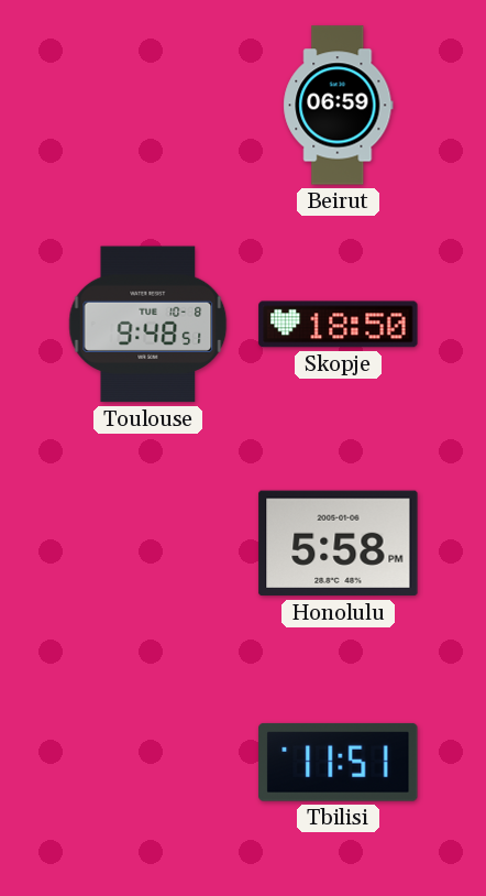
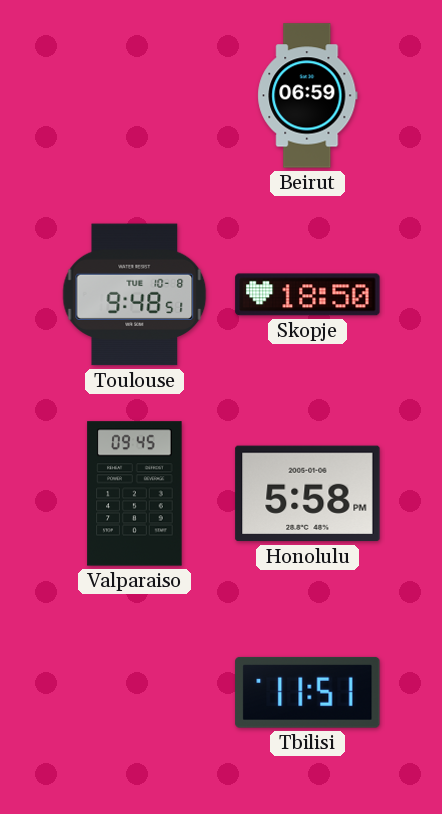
Valparaiso: none -> 09:45 (135, 494)
